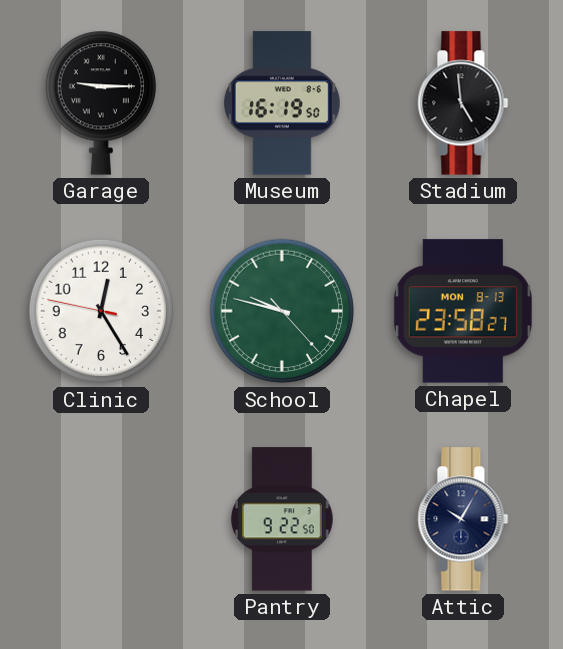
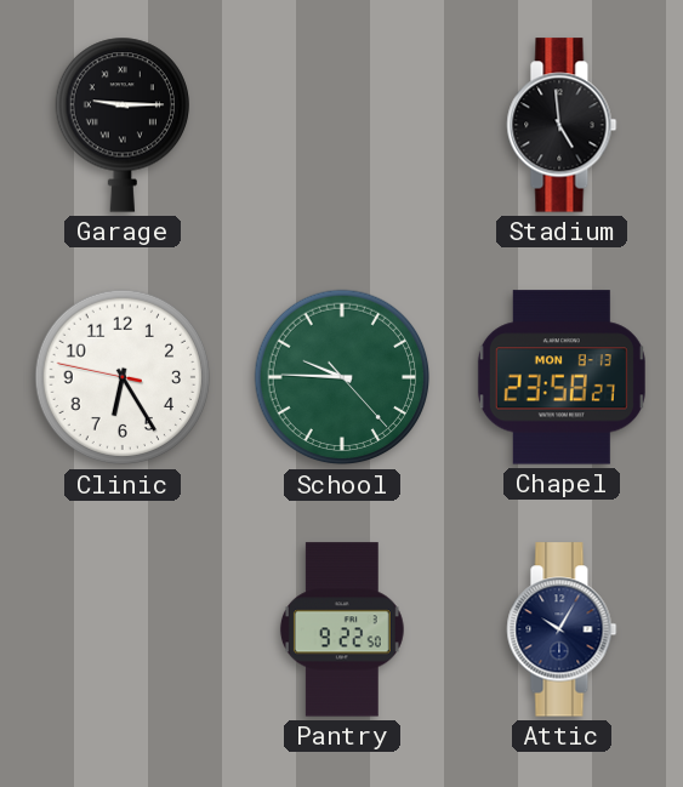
Museum: 16:19 -> none (282, 103)
Clinic: 12:24 -> 6:24 (123, 377)
School: 9:47 -> 9:45 (342, 377)
